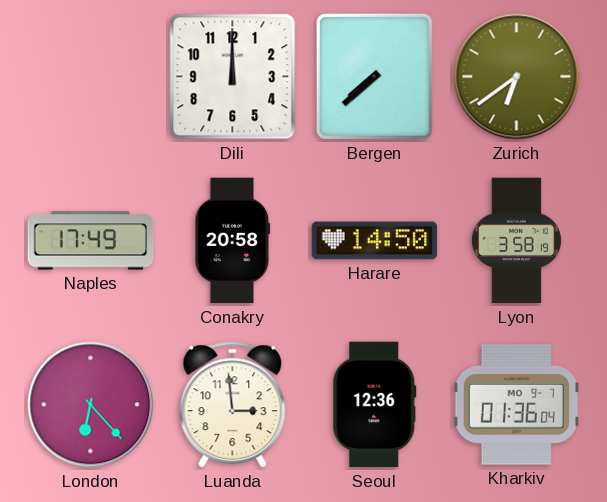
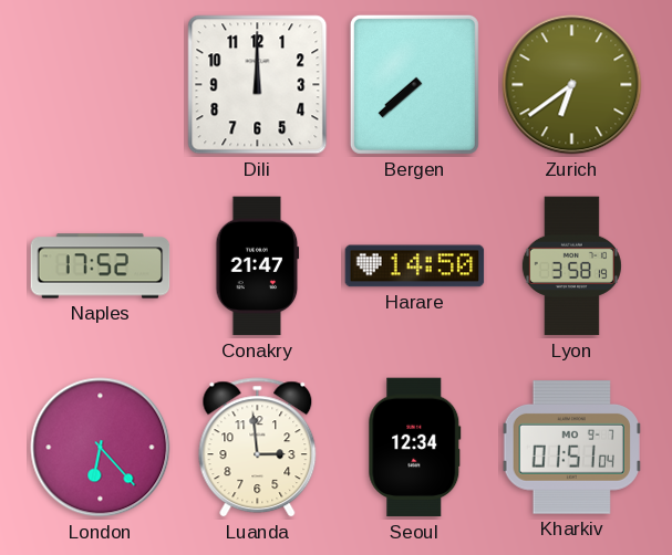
Naples: 17:49 -> 17:52 (101, 266)
Conakry: 20:58 -> 21:47 (258, 266)
Seoul: 12:36 -> 12:34 (415, 448)
Kharkiv: 01:36 -> 01:51 (571, 448)
